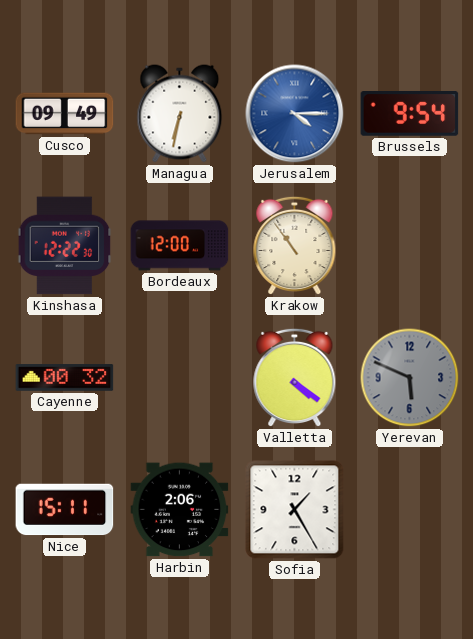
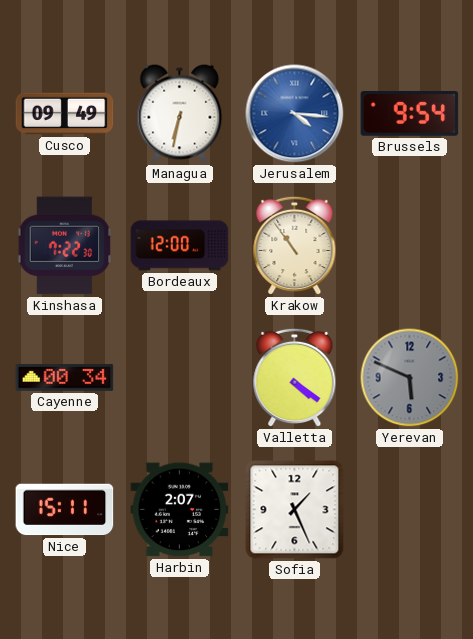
Jerusalem: 4:15 -> 4:16 (295, 114)
Kinshasa: 12:22 -> 7:22 (65, 246)
Cayenne: 00:32 -> 00:34 (65, 378)
Harbin: 2:06 -> 2:07 (180, 510)
Sofia: 1:25 -> 1:26 (295, 510)
